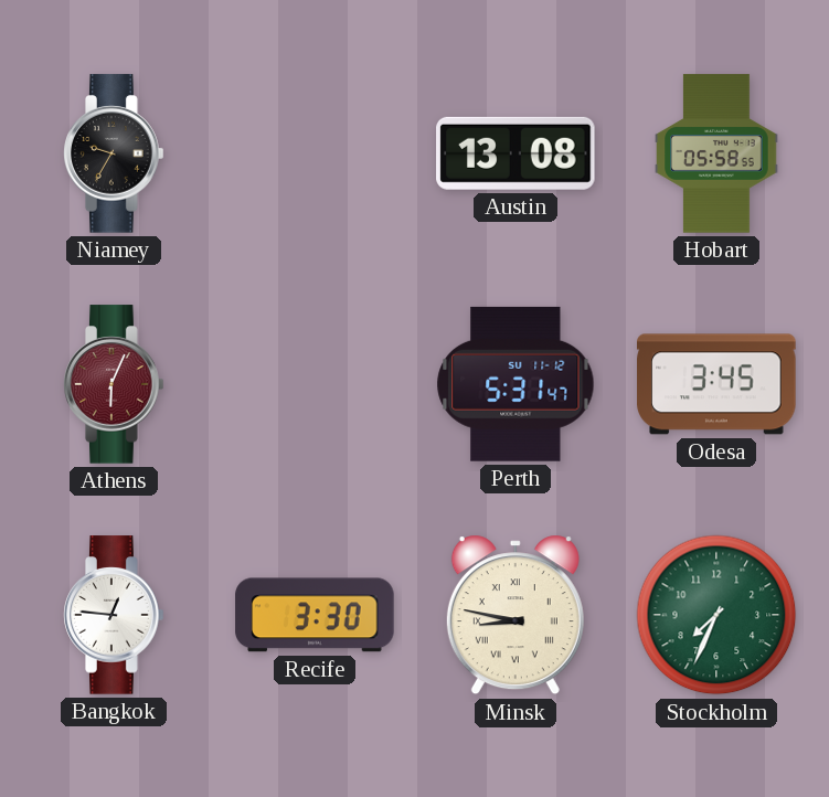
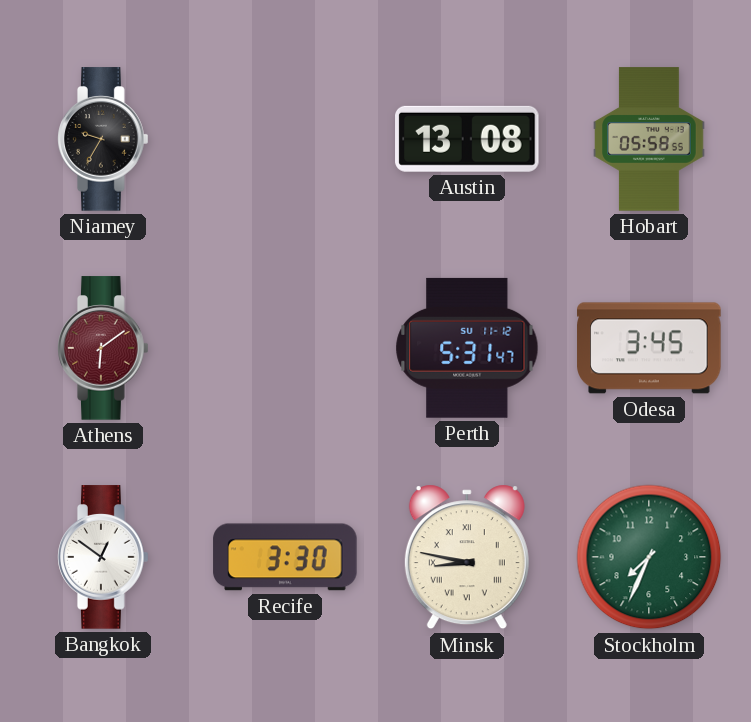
Athens: 6:04 -> 6:09 (103, 348)
Bangkok: 12:46 -> 12:51 (103, 557)
